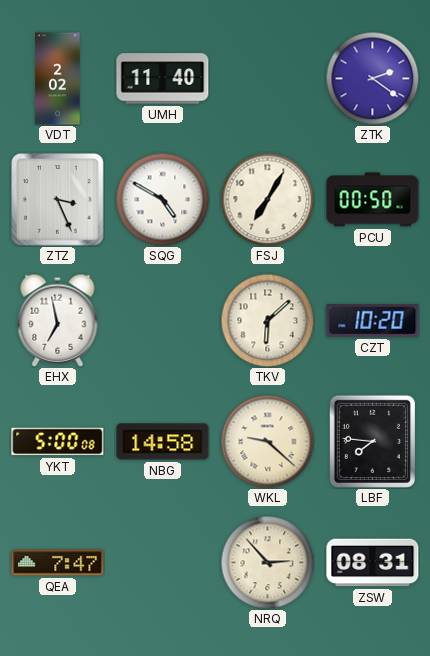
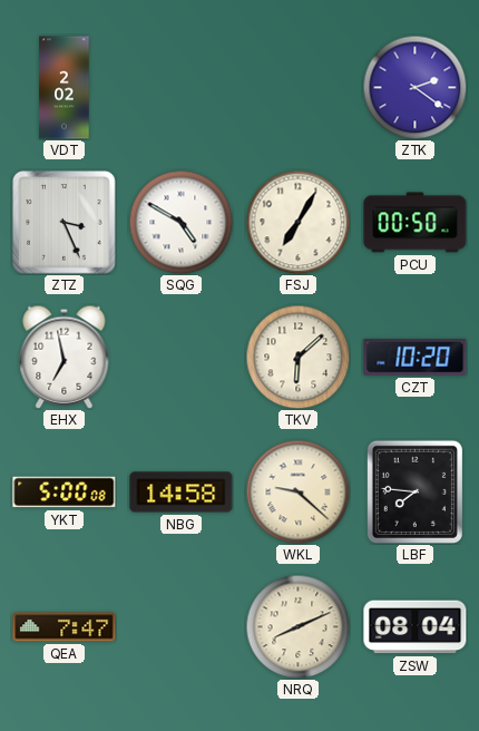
UMH: 11:40 -> none (163, 79)
NRQ: 2:53 -> 8:11 (297, 626)
ZSW: 08:31 -> 08:04 (416, 627)
